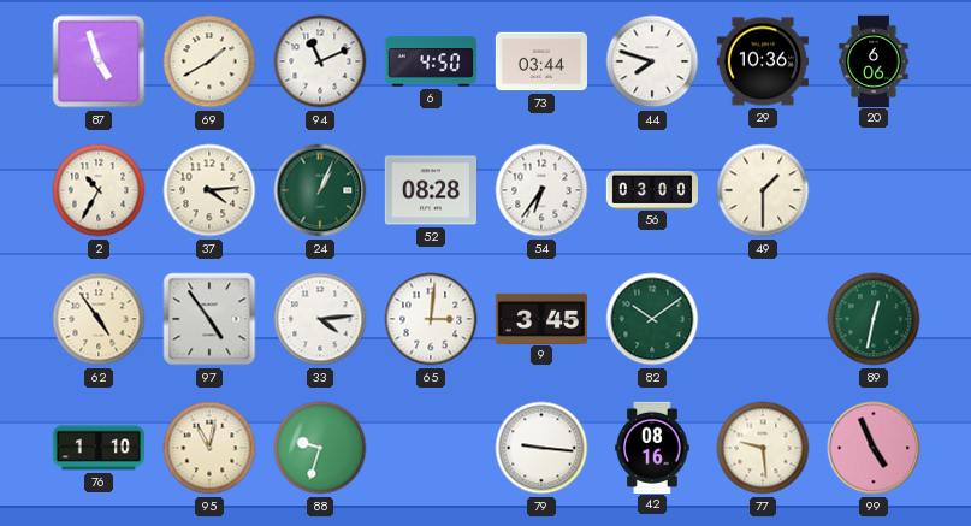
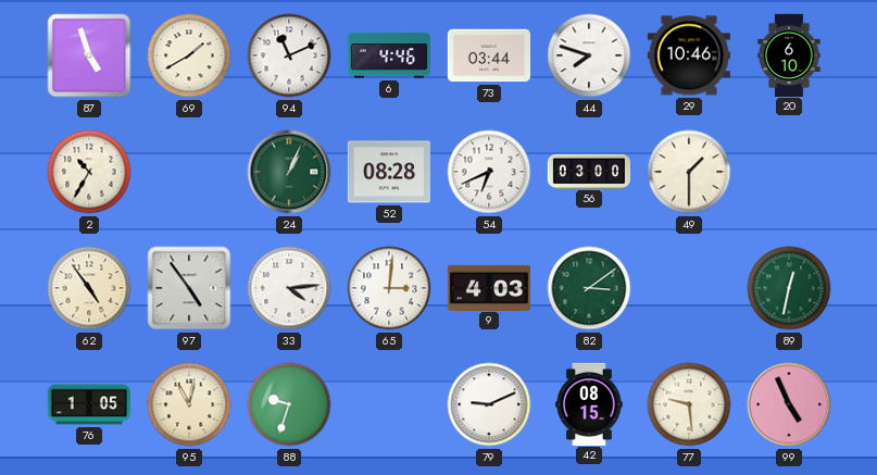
6: 4:50 -> 4:46 (388, 55)
29: 10:36 -> 10:46 (689, 55)
20: 6:06 -> 6:10 (789, 54)
37: 4:14 -> none (209, 190)
54: 6:36 -> 6:41 (489, 172)
9: 3:45 -> 4:03 (488, 287)
82: 10:09 -> 3:09 (589, 288)
76: 1:10 -> 1:05 (89, 404)
79: 9:16 -> 9:11 (489, 404)
42: 08:16 -> 08:15 (589, 403)
